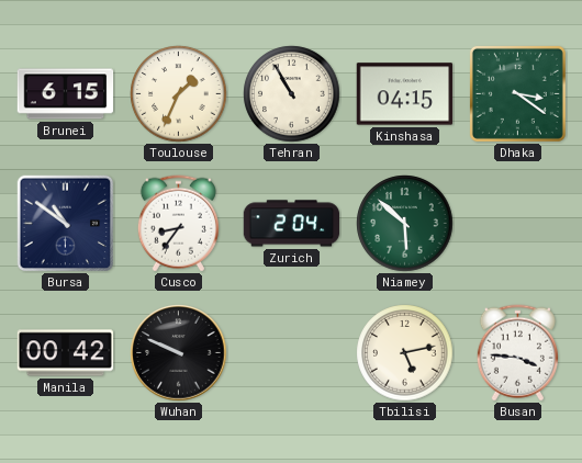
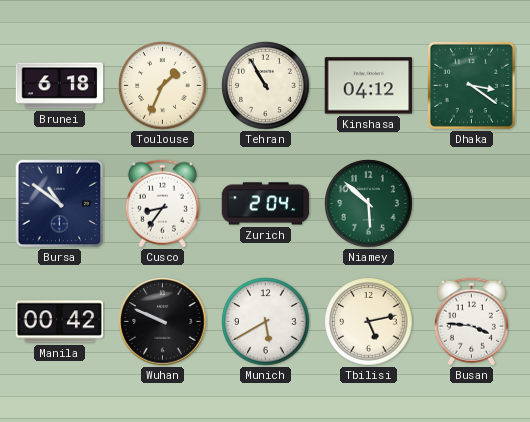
Brunei: 6:15 -> 6:18 (60, 86)
Kinshasa: 04:15 -> 04:12 (369, 86)
Munich: none -> 5:40 (266, 322)
